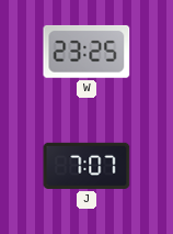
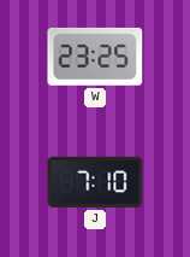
J: 7:07 -> 7:10 (95, 182)
